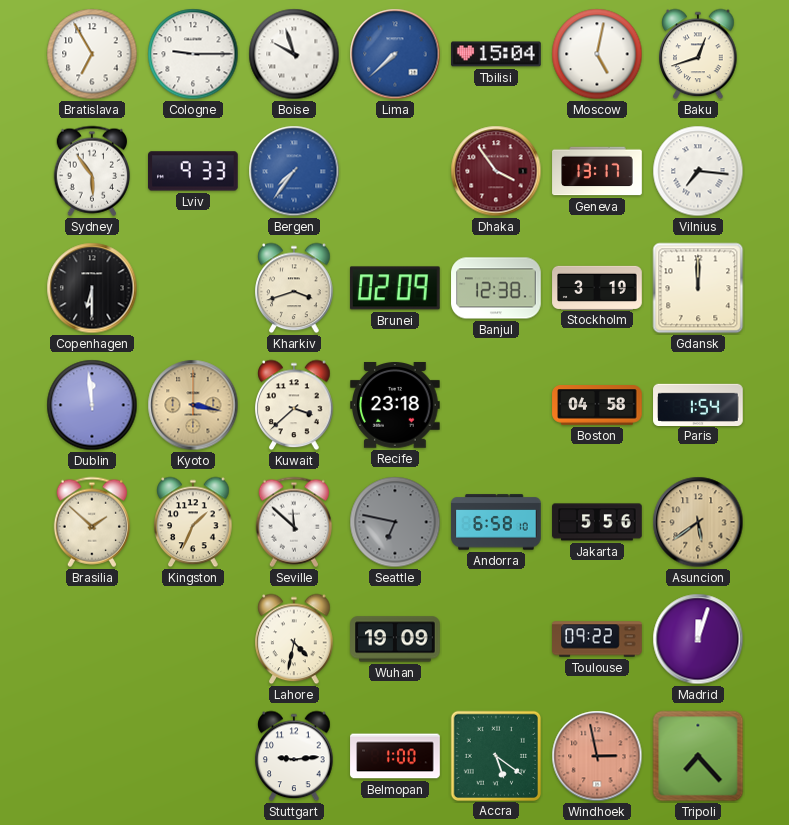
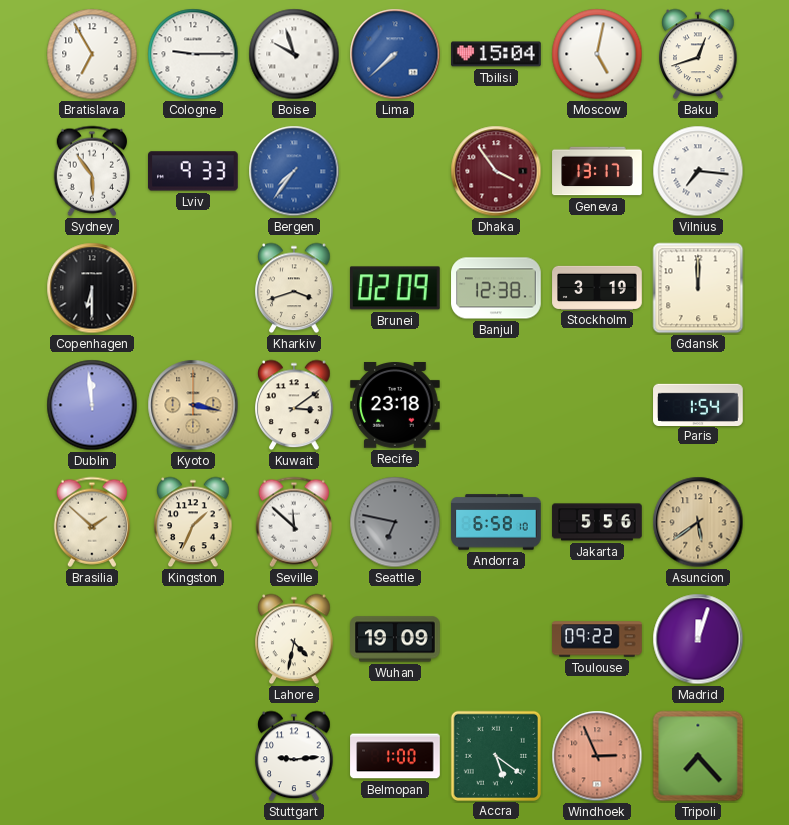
Kuwait: 3:38 -> 3:09 (294, 405)
Boston: 04:58 -> none (597, 405)
Windhoek: 2:58 -> 2:56 (597, 756)
